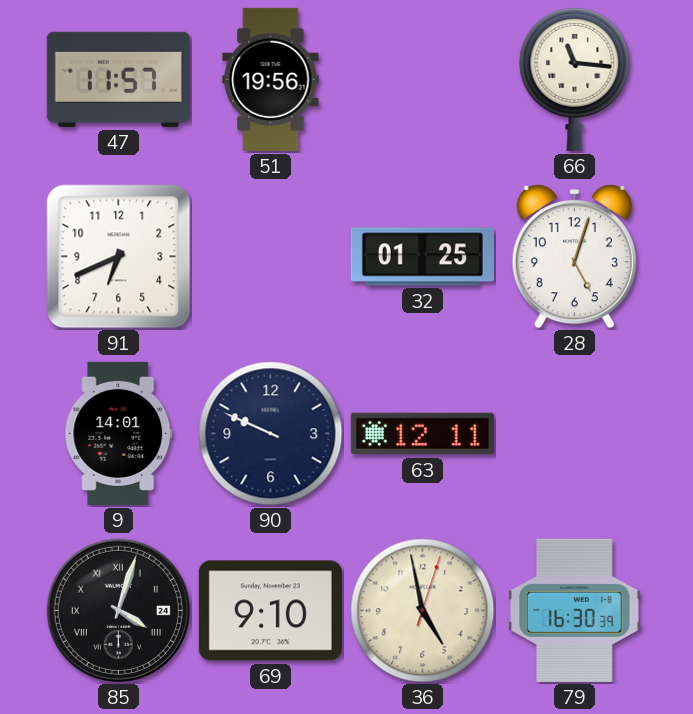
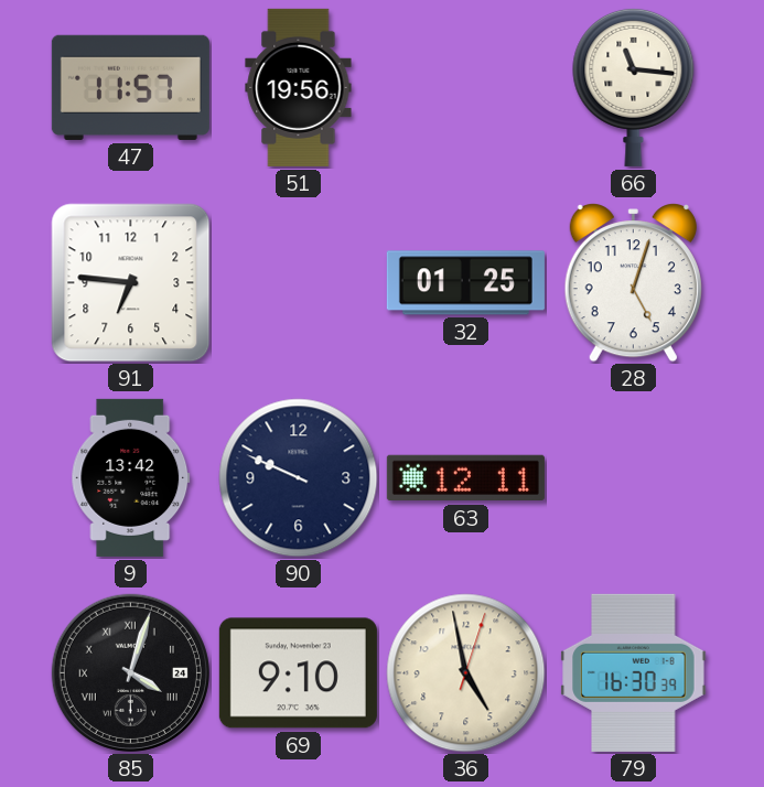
91: 6:41 -> 6:46 (131, 283)
9: 14:01 -> 13:42 (131, 477)
